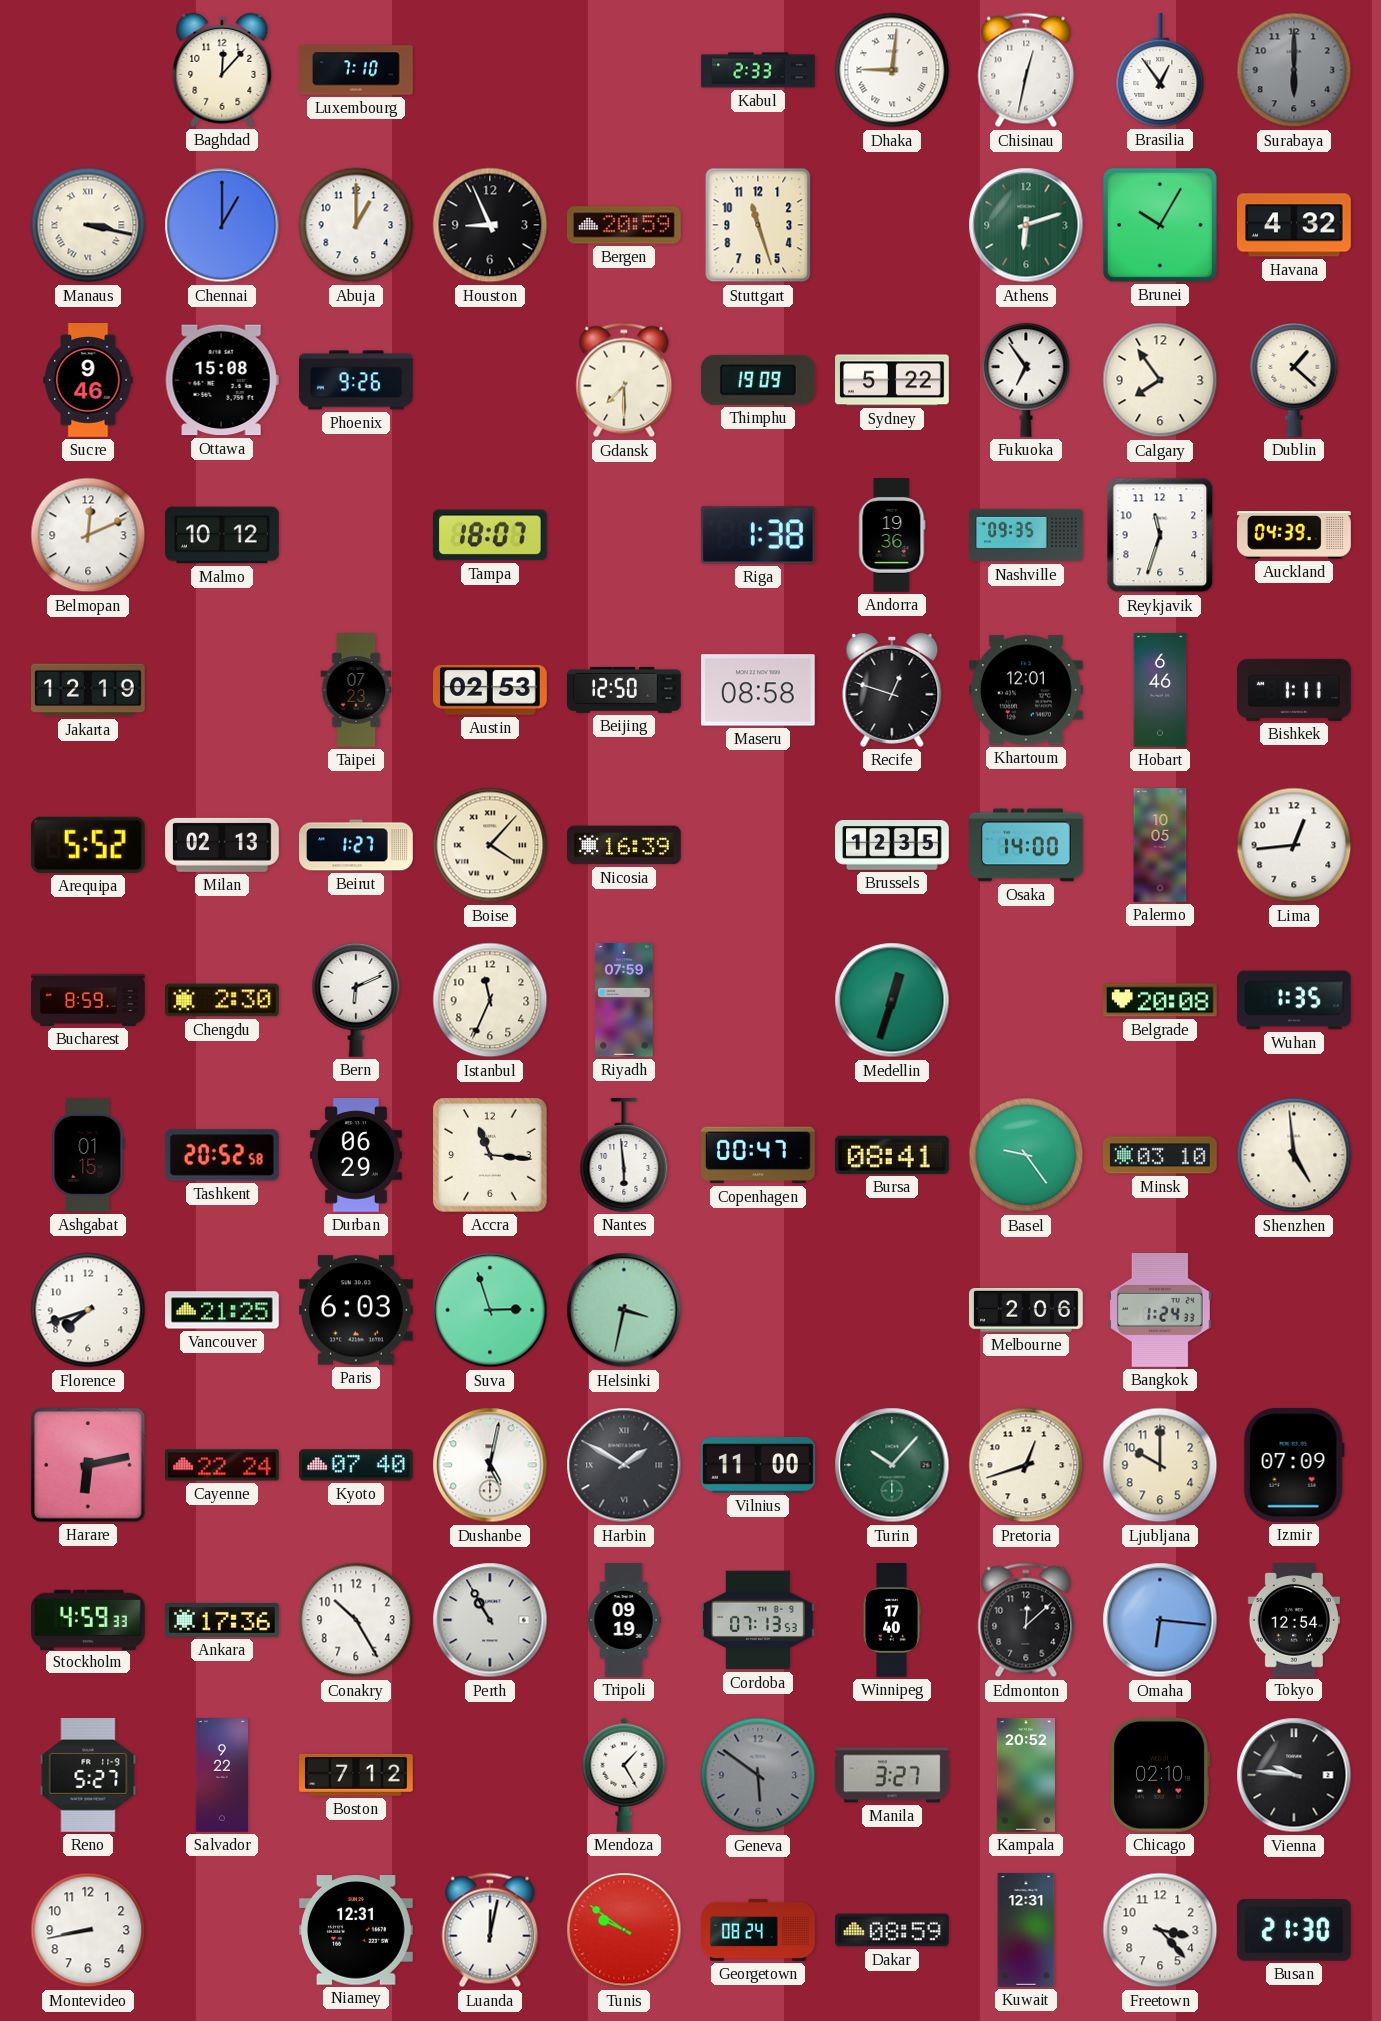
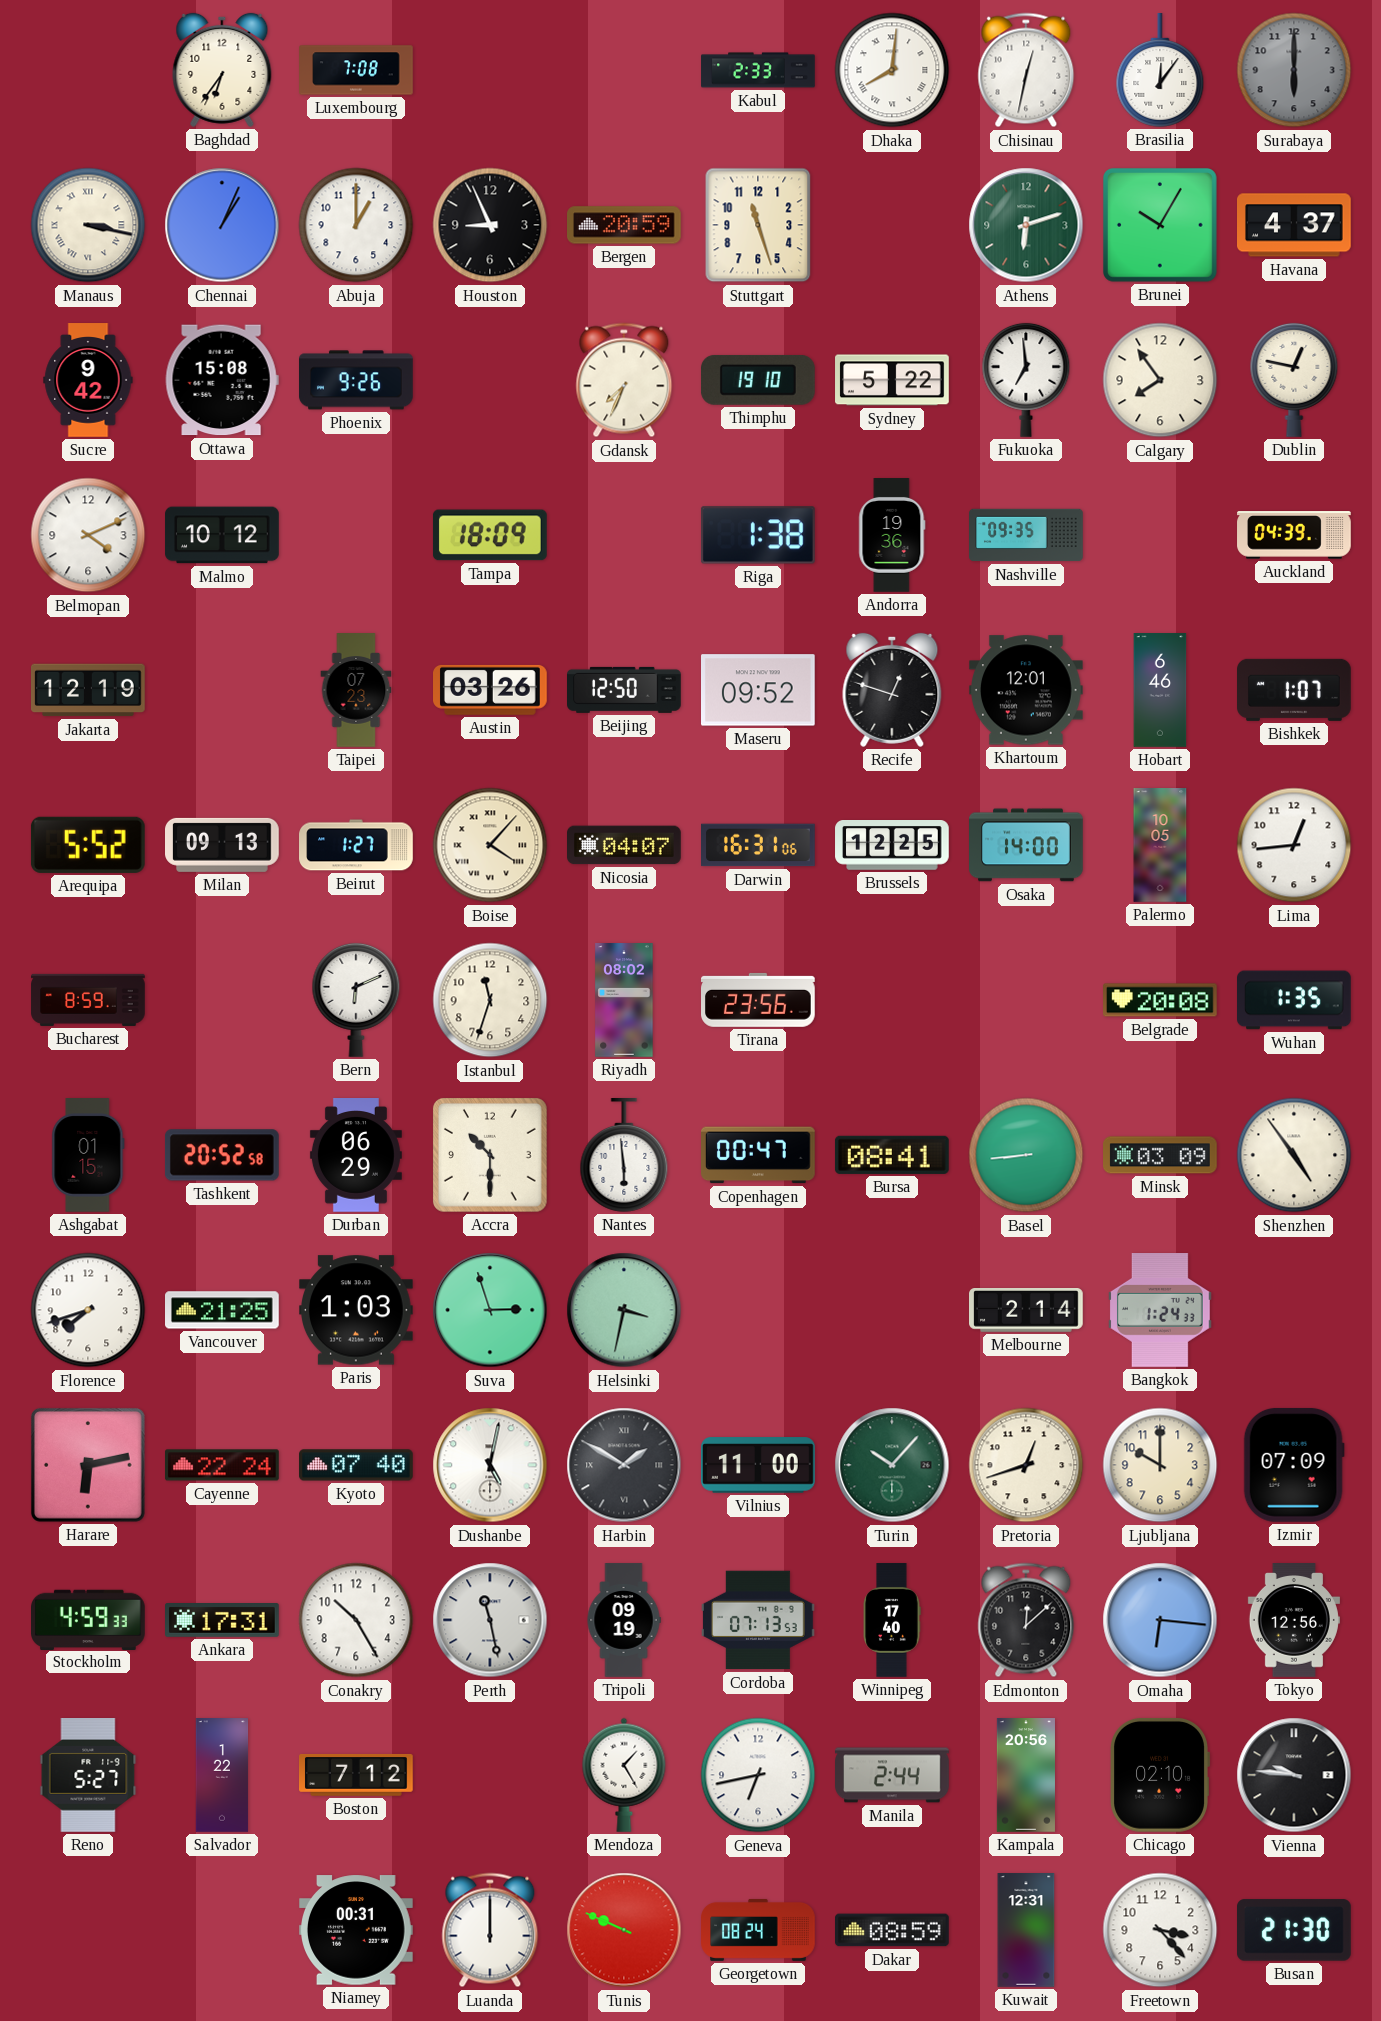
Baghdad: 12:07 -> 6:36 (222, 70)
Luxembourg: 7:10 -> 7:08 (356, 70)
Dhaka: 9:01 -> 8:01 (892, 70)
Brasilia: 12:54 -> 12:06 (1160, 71)
Chennai: 1:00 -> 1:04 (222, 225)
Havana: 4:32 -> 4:37 (1295, 225)
Sucre: 9:46 -> 9:42 (88, 380)
Gdansk: 7:30 -> 7:34 (624, 380)
Thimphu: 19:09 -> 19:10 (758, 380)
Fukuoka: 6:54 -> 6:59 (1026, 380)
Dublin: 1:22 -> 12:47 (1294, 380)
Belmopan: 12:11 -> 4:11 (88, 535)
Tampa: 18:07 -> 18:09 (490, 535)
Reykjavik: 11:33 -> none (1160, 535)
Austin: 02:53 -> 03:26 (491, 690)
Maseru: 08:58 -> 09:52 (759, 690)
Bishkek: 1:11 -> 1:07 (1295, 690)
Milan: 02:13 -> 09:13 (223, 845)
Nicosia: 16:39 -> 04:07 (625, 845)
Darwin: none -> 16:31 (759, 845)
Brussels: 12:35 -> 12:25 (892, 846)
Chengdu: 2:30 -> none (222, 1000)
Istanbul: 11:34 -> 11:33 (490, 1000)
Riyadh: 07:59 -> 08:02 (624, 1000)
Tirana: none -> 23:56 (759, 1000)
Medellin: 12:33 -> none (892, 1000)
Accra: 11:16 -> 10:30 (490, 1155)
Basel: 9:24 -> 8:44 (1026, 1155)
Minsk: 03:10 -> 03:09 (1161, 1155)
Shenzhen: 4:59 -> 4:54 (1294, 1155)
Paris: 6:03 -> 1:03 (357, 1310)
Melbourne: 2:06 -> 2:14 (1027, 1311)
Ankara: 17:36 -> 17:31 (223, 1621)
Perth: 10:55 -> 11:28 (490, 1620)
Tokyo: 12:54 -> 12:56 (1294, 1620)
Salvador: 9:22 -> 1:22 (222, 1775)
Geneva: 5:51 -> 6:43 (758, 1775)
Geneva dial: grey -> white (758, 1775)
Manila: 3:27 -> 2:44 (892, 1775)
Kampala: 20:52 -> 20:56 (1026, 1775)
Montevideo: 8:43 -> none (88, 1930)
Niamey: 12:31 -> 00:31 (357, 1930)
Luanda: 12:02 -> 12:00 (490, 1930)
Tunis: 9:51 -> 9:49 (624, 1930)
